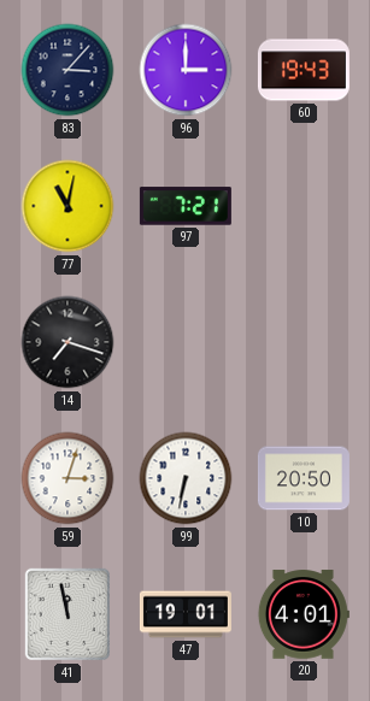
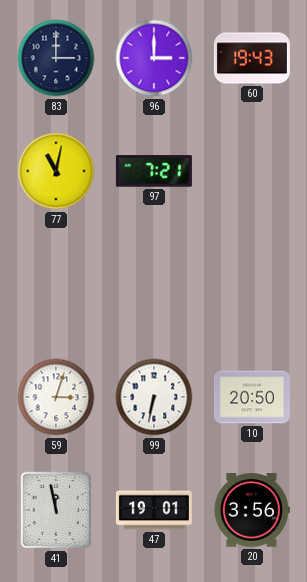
83: 3:07 -> 3:00 (56, 58)
14: 7:18 -> none (67, 342)
20: 4:01 -> 3:56 (252, 510)
